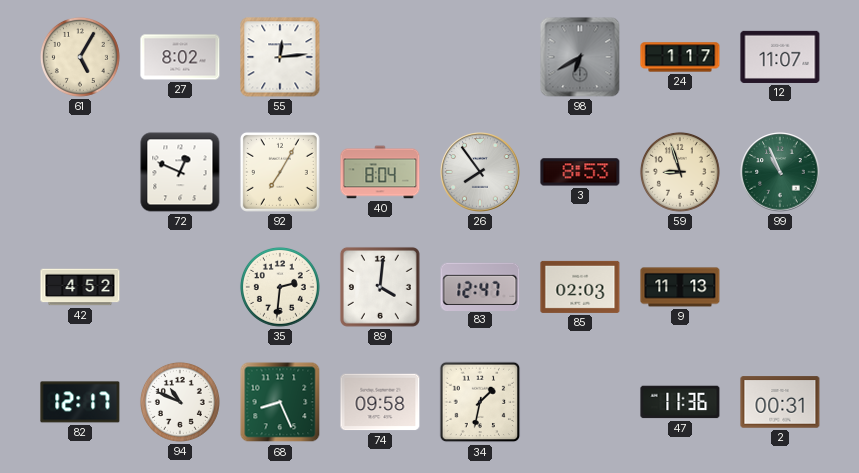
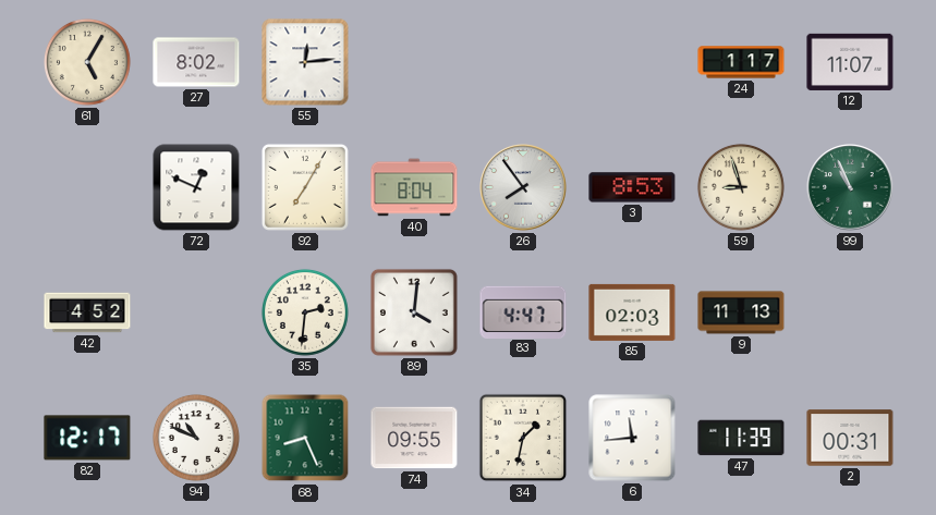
98: 6:40 -> none (580, 57)
83: 12:47 -> 4:47 (523, 311)
74: 09:58 -> 09:55 (414, 438)
6: none -> 11:44 (632, 438)
47: 11:36 -> 11:39 (741, 438)
